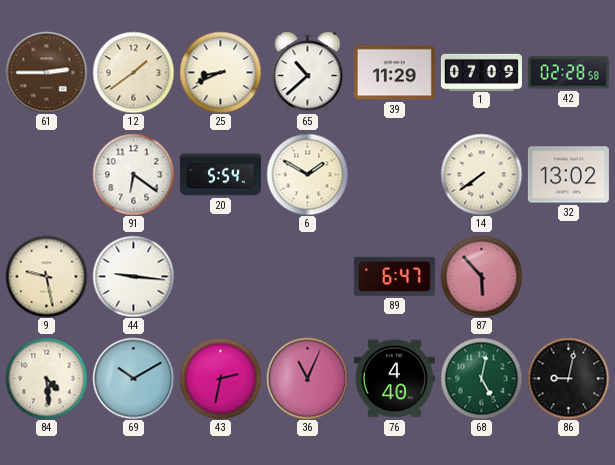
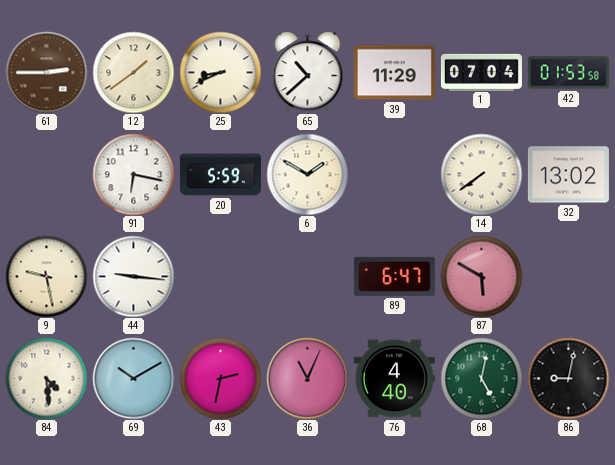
1: 07:09 -> 07:04 (481, 72)
42: 02:28 -> 01:53 (568, 73)
91: 6:21 -> 6:17 (133, 174)
20: 5:54 -> 5:59 (220, 175)
87: 5:53 -> 5:50 (481, 276)
